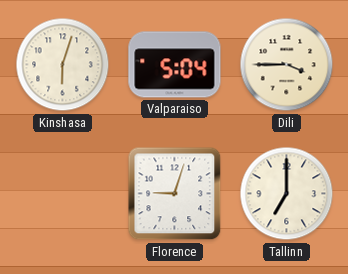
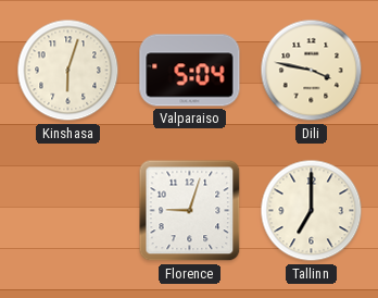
Dili: 3:45 -> 3:47 (312, 71)
